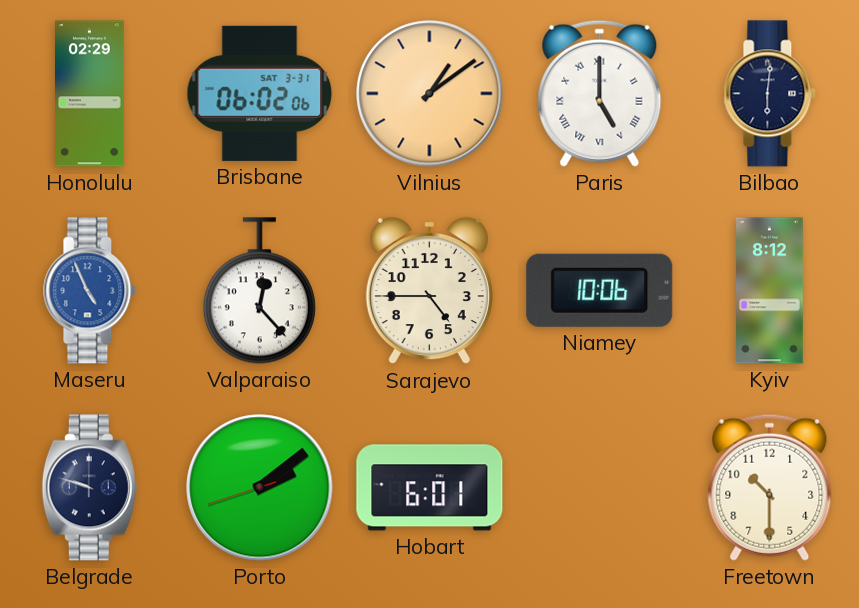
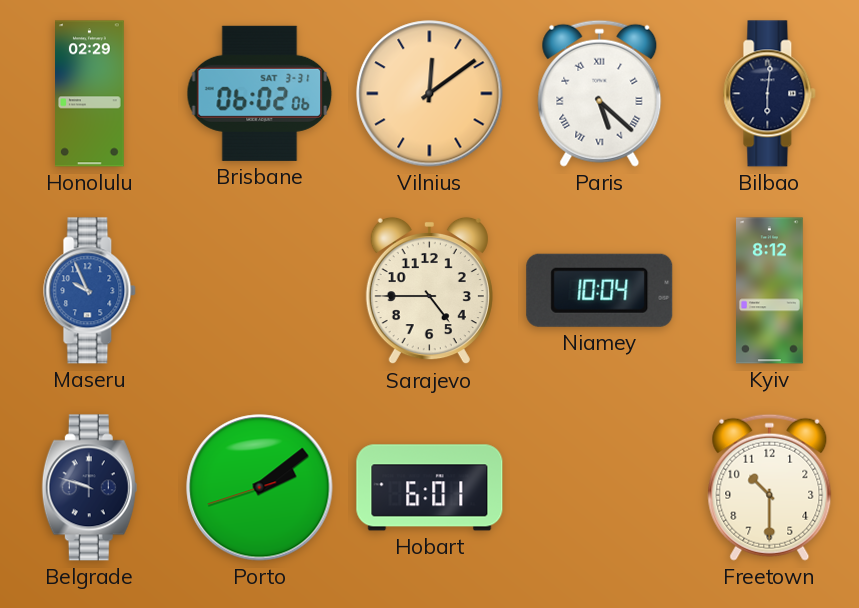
Vilnius: 1:09 -> 12:09 (430, 94)
Paris: 5:00 -> 5:22 (600, 93)
Maseru: 4:56 -> 9:56 (90, 291)
Valparaiso: 12:23 -> none (259, 291)
Niamey: 10:06 -> 10:04 (600, 290)
